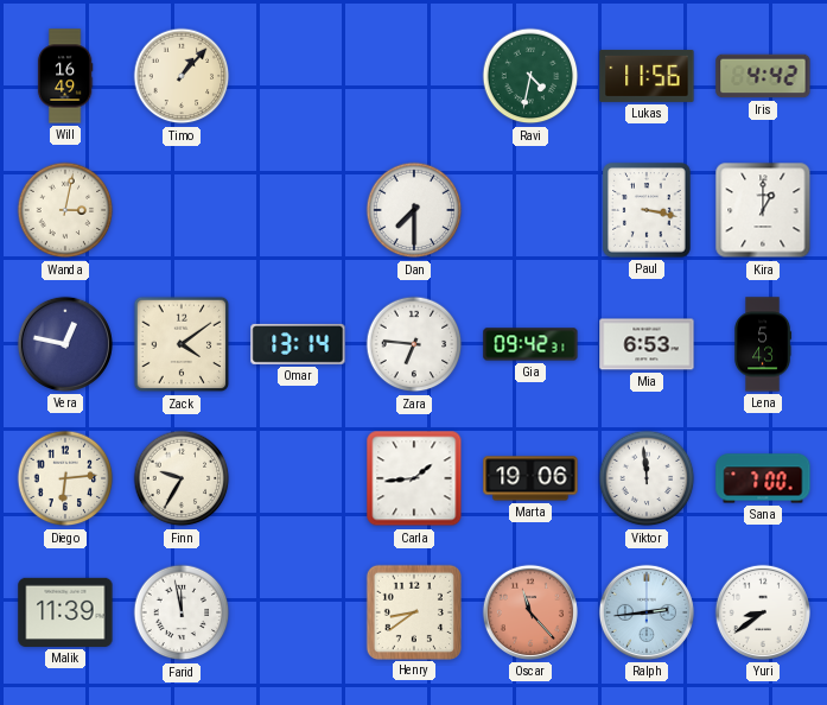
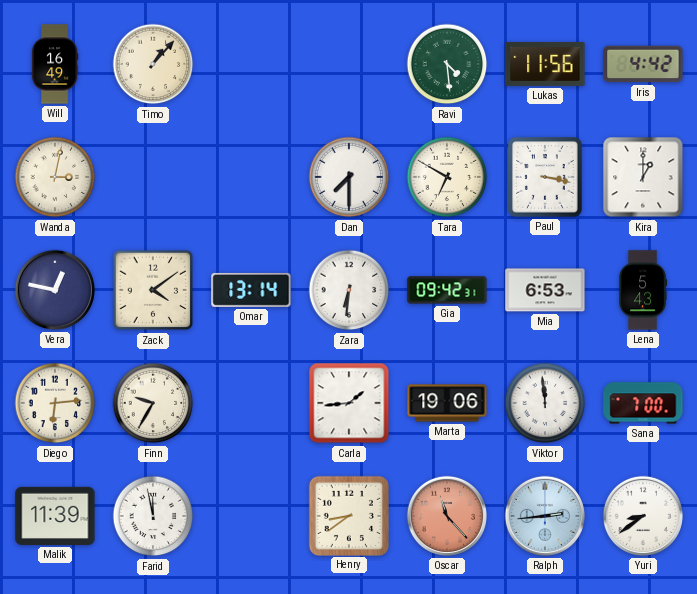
Ravi: 4:32 -> 4:29 (447, 64)
Tara: none -> 6:50 (447, 177)
Zara: 6:46 -> 6:31 (349, 290)
